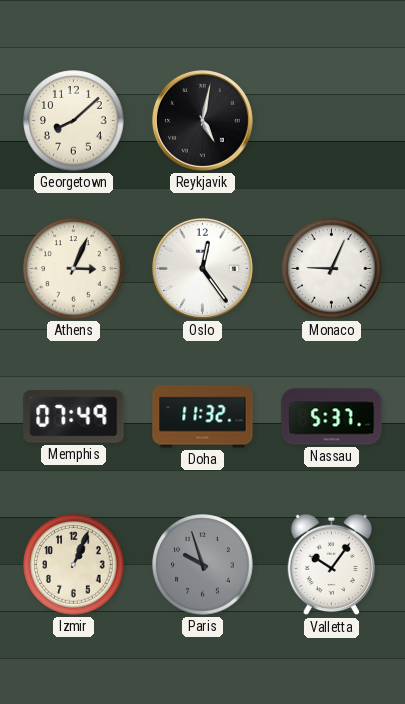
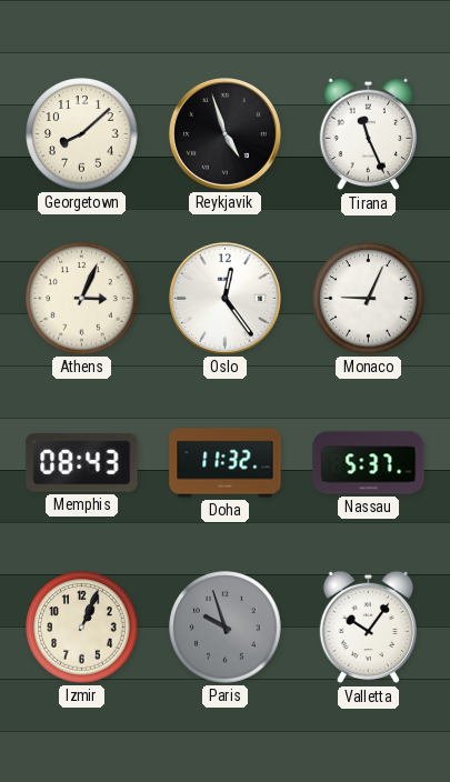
Reykjavik: 5:02 -> 4:57 (224, 133)
Tirana: none -> 11:26 (368, 134)
Memphis: 07:49 -> 08:43 (82, 463)
